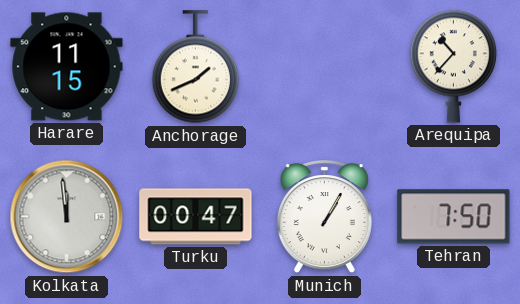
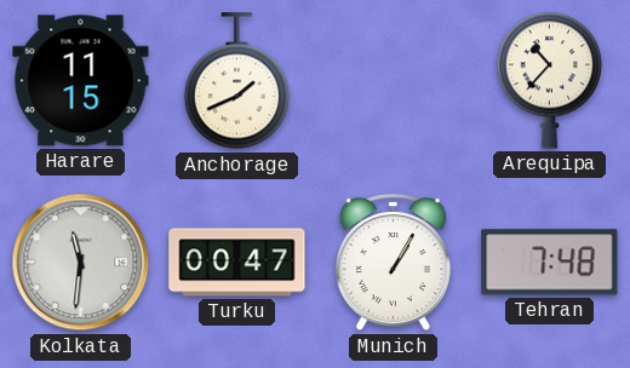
Kolkata: 11:59 -> 11:31 (81, 263)
Tehran: 7:50 -> 7:48 (550, 263)
